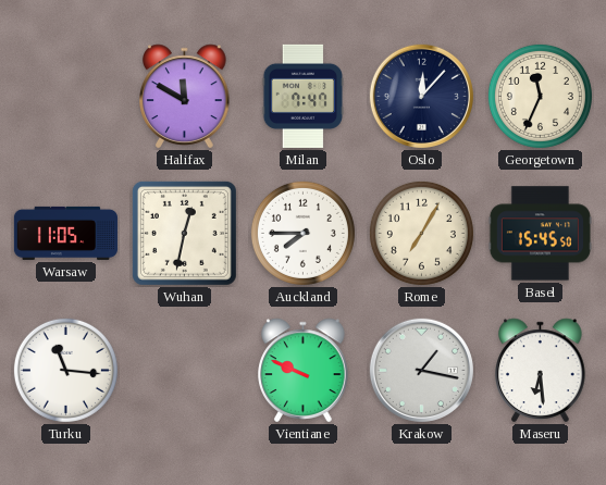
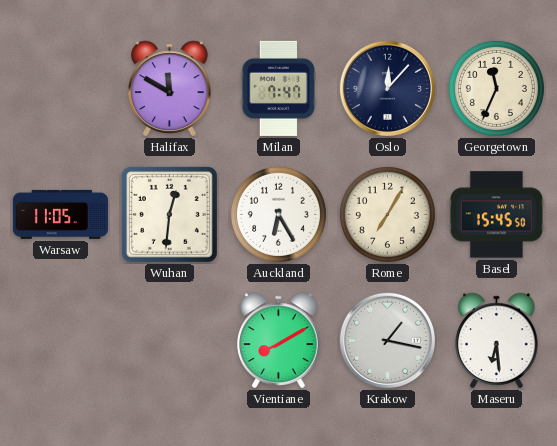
Wuhan: 12:32 -> 12:31 (169, 214)
Auckland: 7:45 -> 6:25 (278, 214)
Turku: 11:16 -> none (65, 370)
Vientiane: 9:49 -> 8:10 (279, 341)
